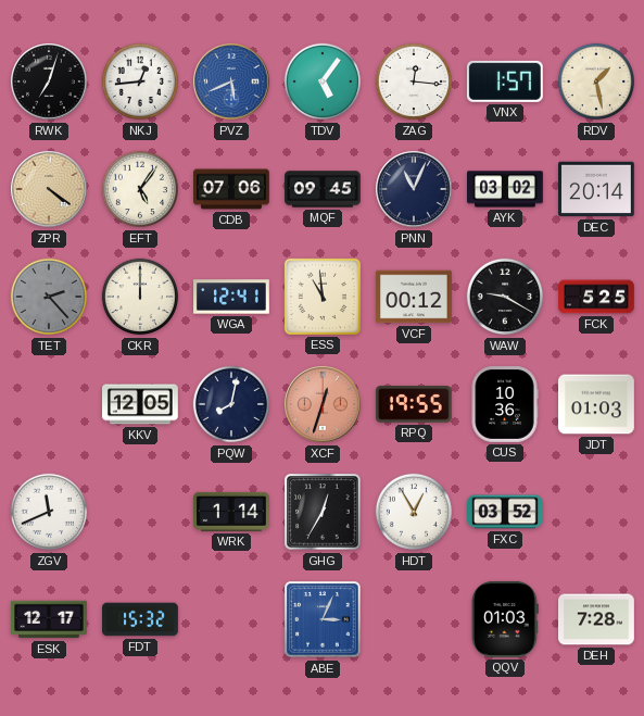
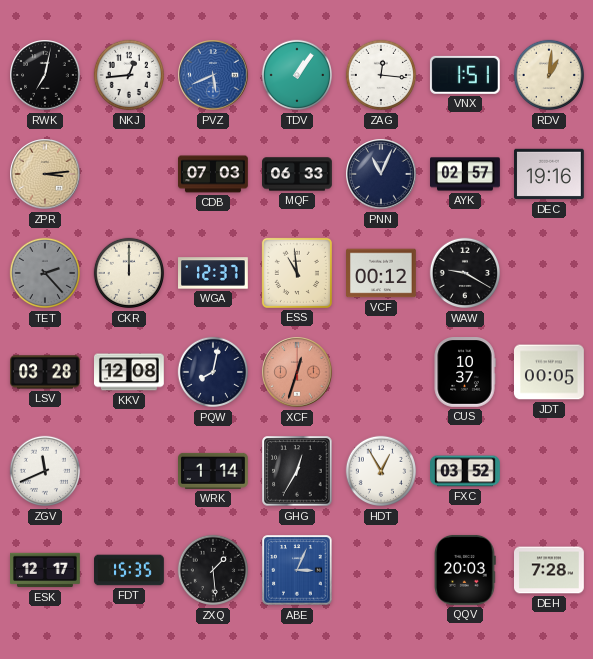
RWK: 7:03 -> 7:02 (45, 75)
TDV: 5:06 -> 1:06 (297, 75)
VNX: 1:57 -> 1:51 (465, 75)
RDV: 1:28 -> 1:01 (549, 75)
ZPR: 4:21 -> 3:14 (45, 174)
EFT: 5:06 -> none (140, 189)
CDB: 07:06 -> 07:03 (213, 174)
MQF: 09:45 -> 06:33 (298, 174)
AYK: 03:02 -> 02:57 (466, 174)
DEC: 20:14 -> 19:16 (550, 174)
WGA: 12:41 -> 12:37 (214, 273)
FCK: 5:25 -> none (596, 297)
LSV: none -> 03:28 (46, 372)
KKV: 12:05 -> 12:08 (130, 372)
RPQ: 19:55 -> none (414, 405)
CUS: 10:36 -> 10:37 (465, 373)
JDT: 01:03 -> 00:05 (550, 372)
FDT: 15:32 -> 15:35 (130, 570)
ZXQ: none -> 1:29 (213, 570)
QQV: 01:03 -> 20:03 (466, 570)
